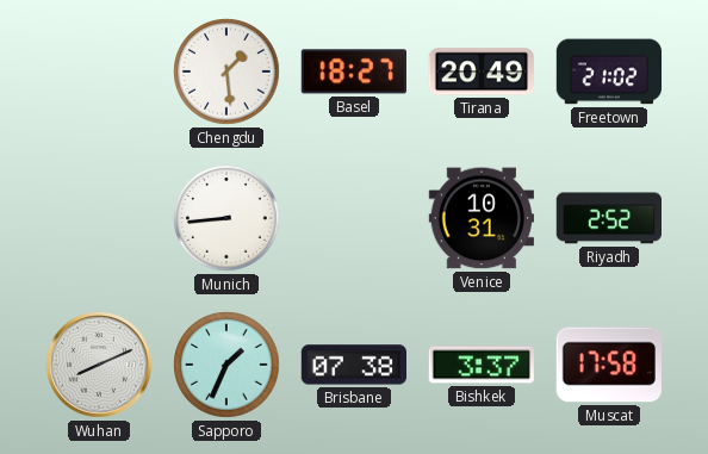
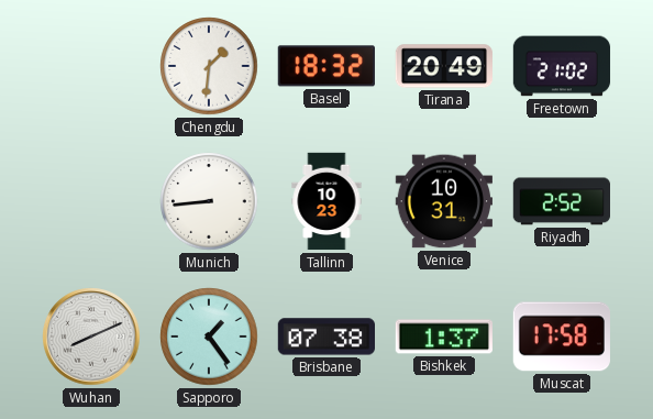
Chengdu: 1:29 -> 1:31 (209, 66)
Basel: 18:27 -> 18:32 (326, 66)
Tallinn: none -> 10:23 (326, 201)
Sapporo: 1:34 -> 1:24 (209, 337)
Bishkek: 3:37 -> 1:37 (443, 337)
